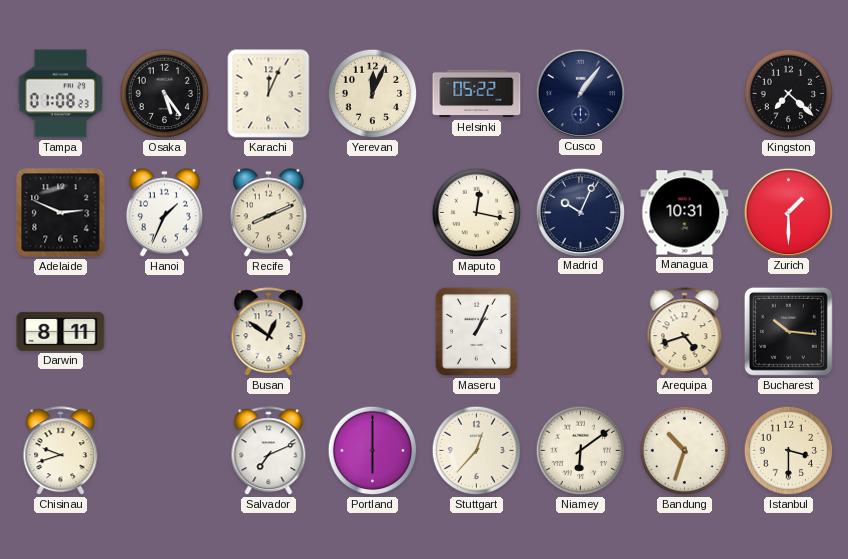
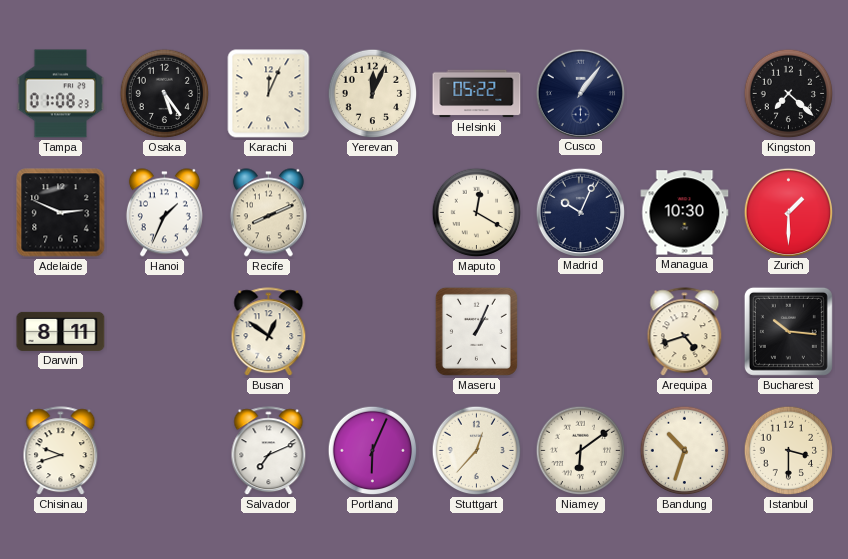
Maputo: 12:17 -> 12:20 (477, 213)
Managua: 10:31 -> 10:30 (685, 213)
Portland: 6:00 -> 6:04 (373, 451)
